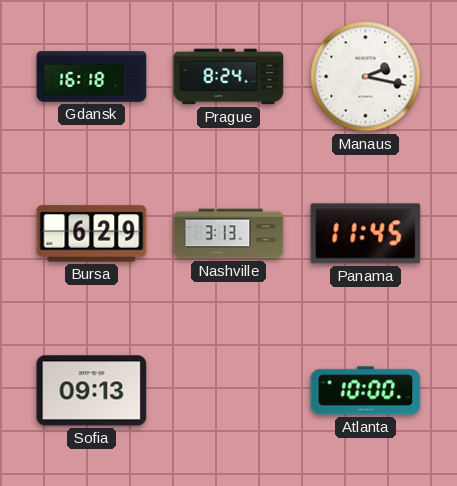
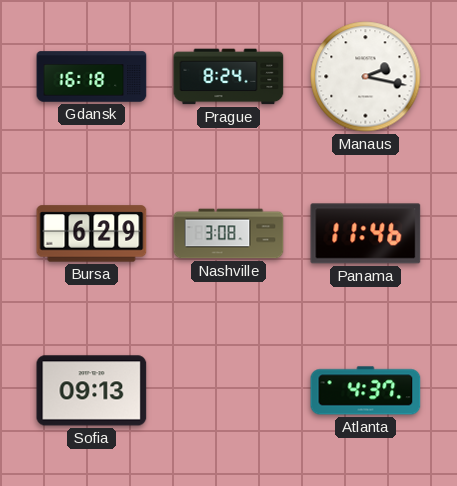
Nashville: 3:13 -> 3:08 (229, 234)
Panama: 11:45 -> 11:46 (366, 234)
Atlanta: 10:00 -> 4:37 (366, 391)
